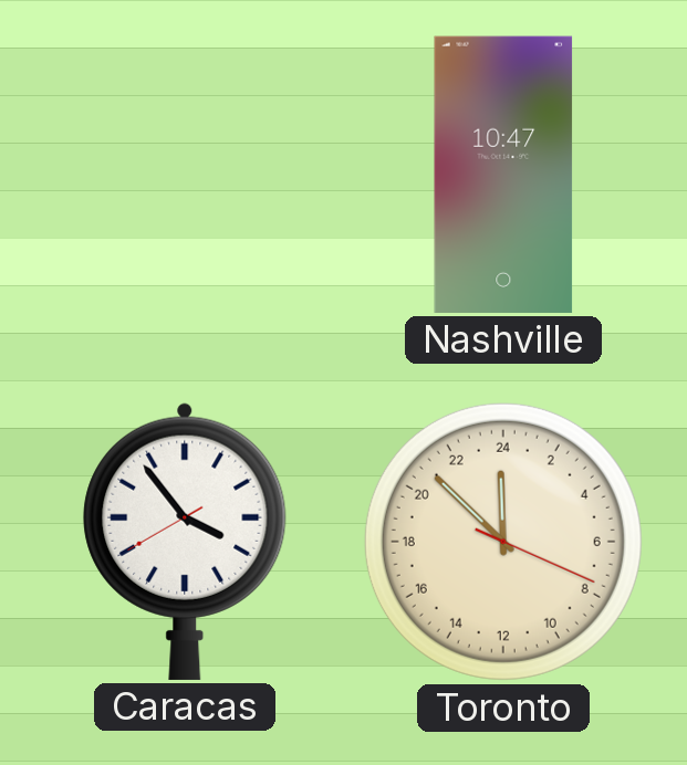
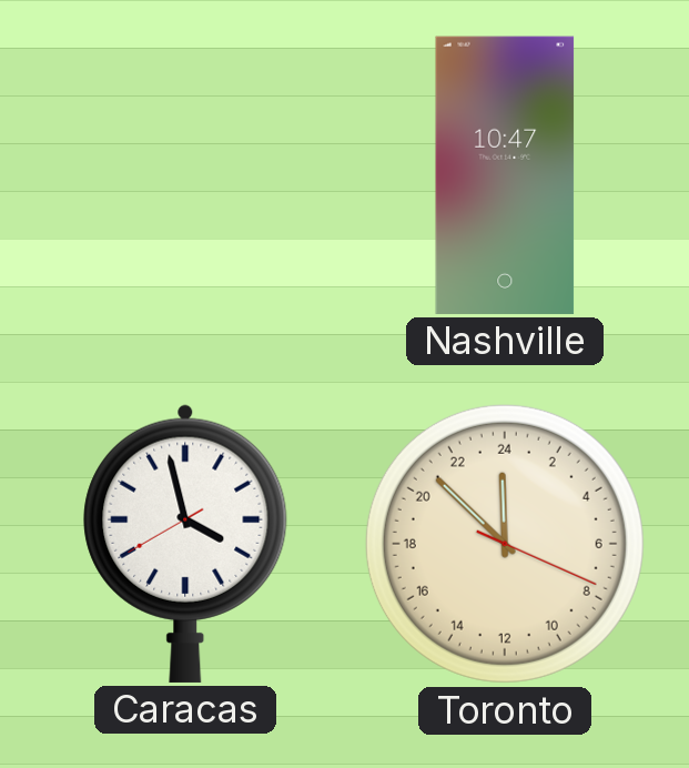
Caracas: 3:53 -> 3:57 (185, 543)
